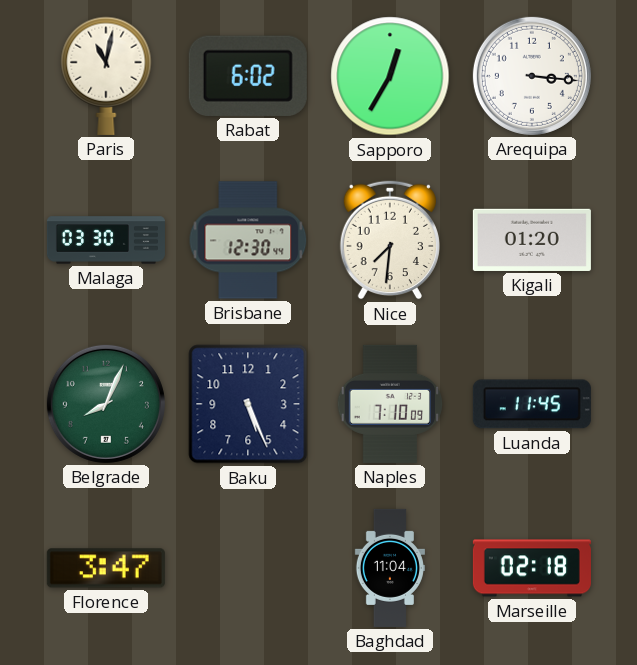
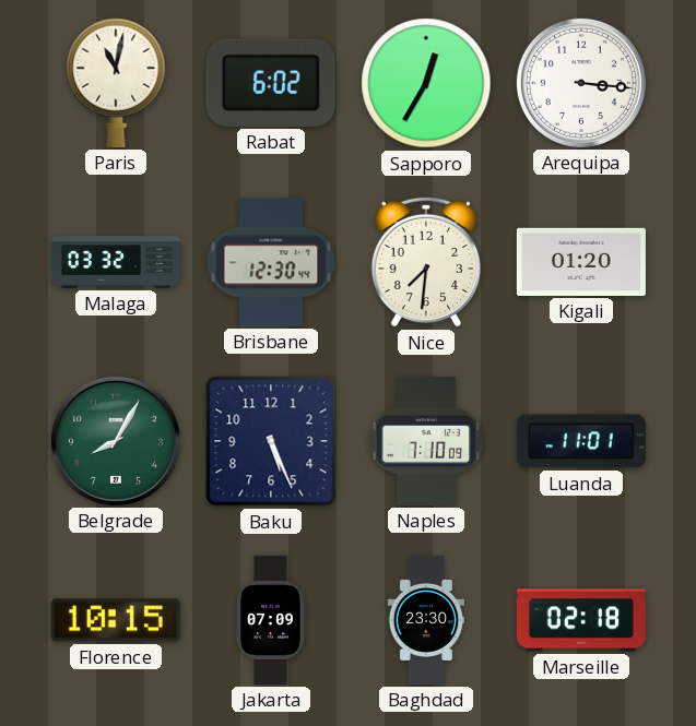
Malaga: 03:30 -> 03:32 (116, 262)
Belgrade: 8:04 -> 8:05 (116, 441)
Luanda: 11:45 -> 11:01 (581, 441)
Florence: 3:47 -> 10:15 (116, 620)
Jakarta: none -> 07:09 (271, 620)
Baghdad: 11:04 -> 23:30 (426, 620)
